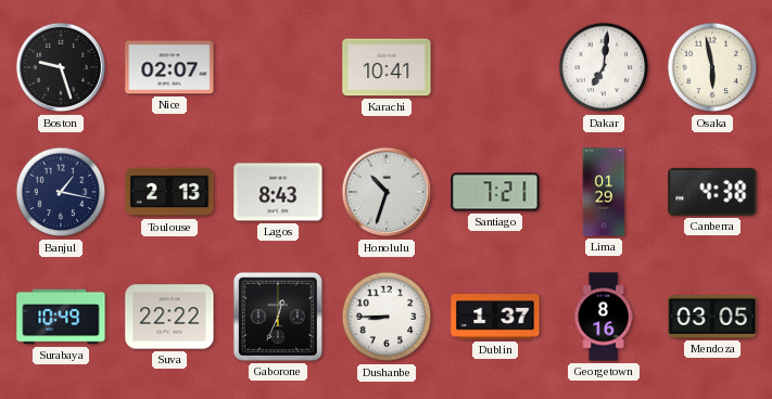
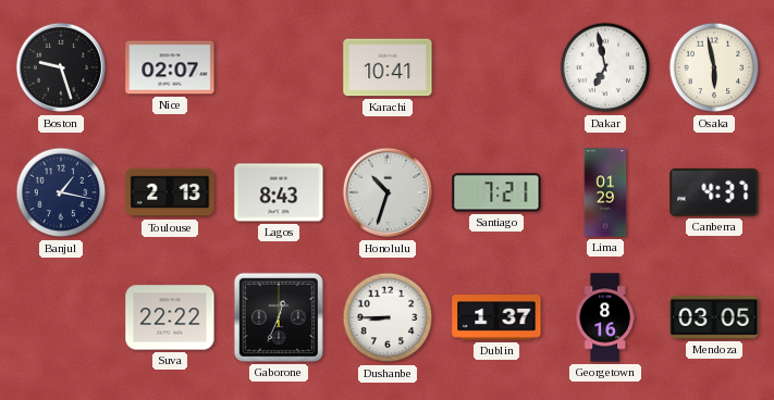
Dakar: 7:01 -> 6:58 (605, 67)
Canberra: 4:38 -> 4:37 (714, 192)
Surabaya: 10:49 -> none (61, 317)
